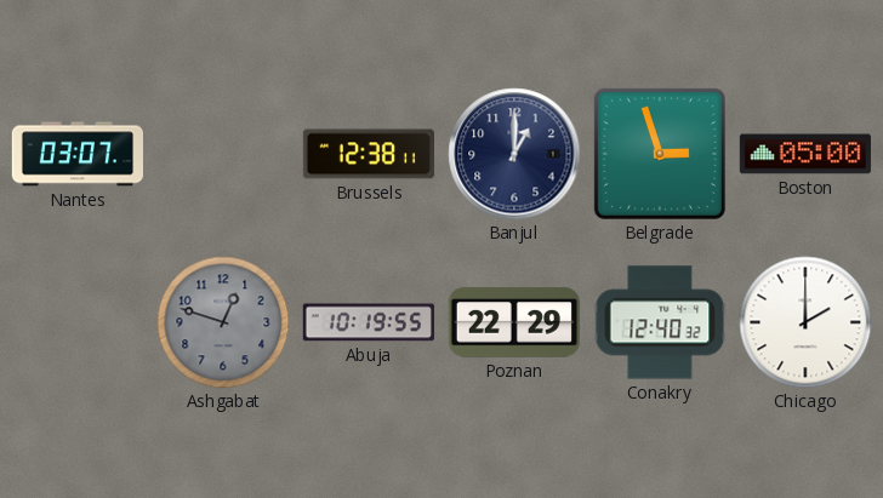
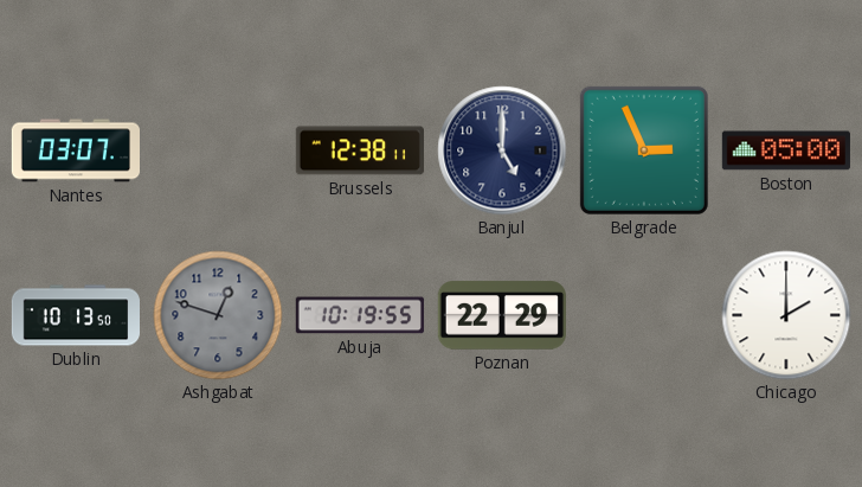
Banjul: 1:00 -> 5:00 (502, 150)
Belgrade: 2:57 -> 2:56 (644, 150)
Dublin: none -> 10:13 (75, 315)
Conakry: 12:40 -> none (660, 322)
